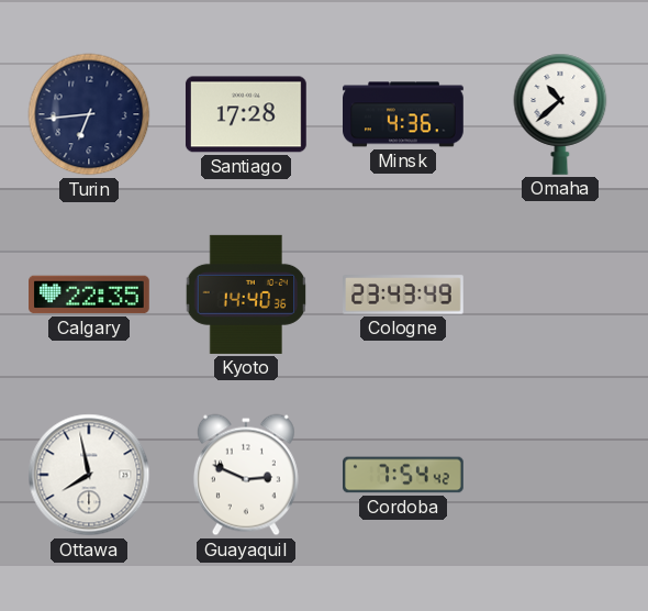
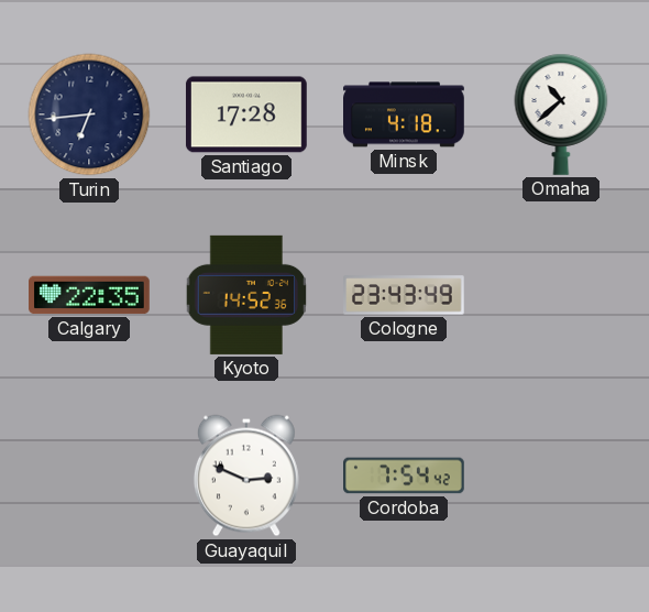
Minsk: 4:36 -> 4:18 (405, 114)
Kyoto: 14:40 -> 14:52 (246, 295)
Ottawa: 7:58 -> none (89, 475)
